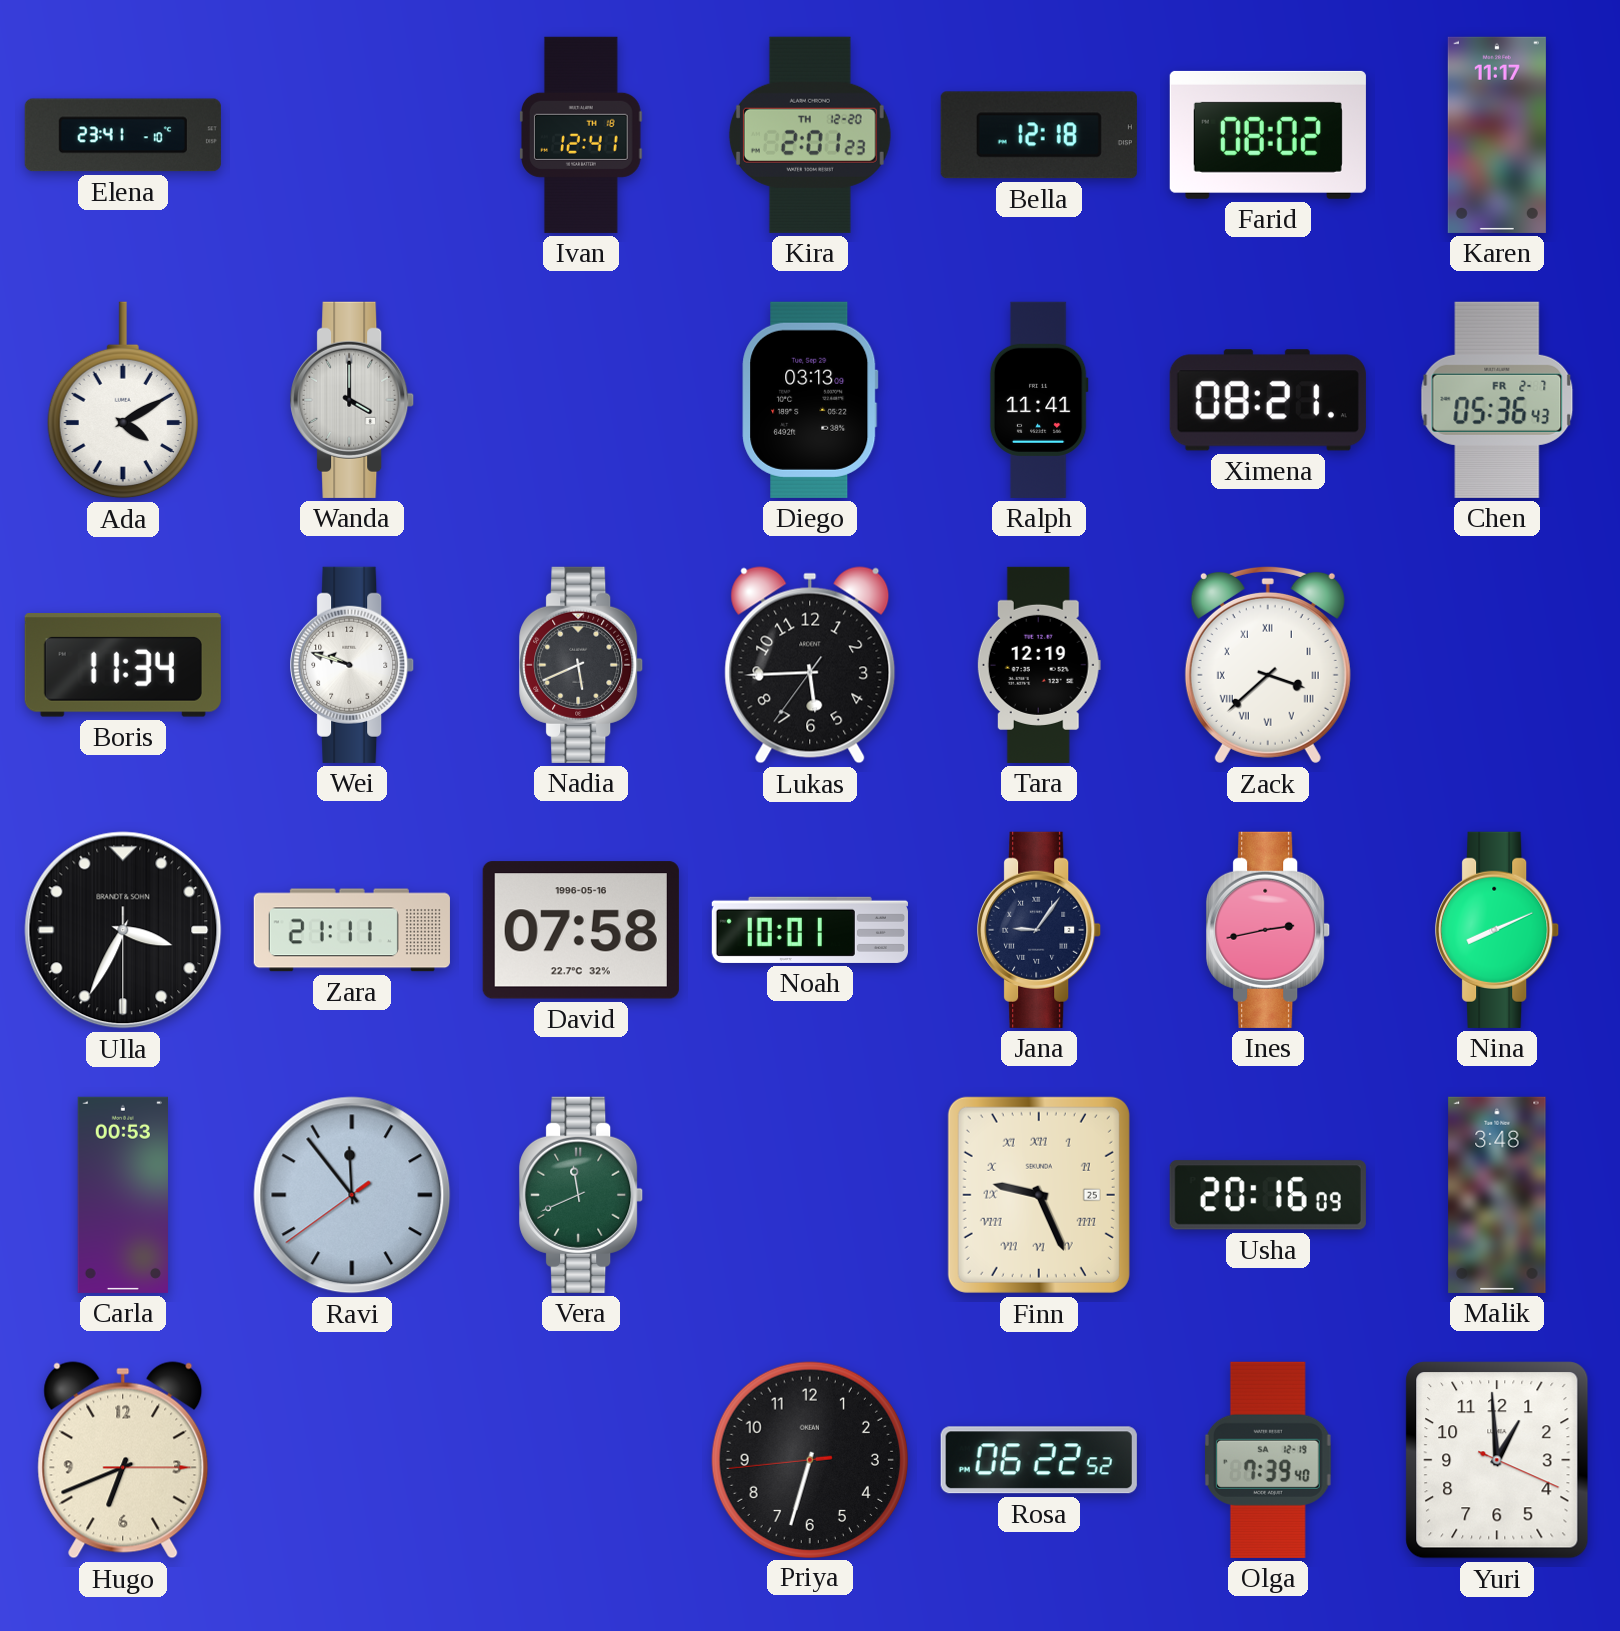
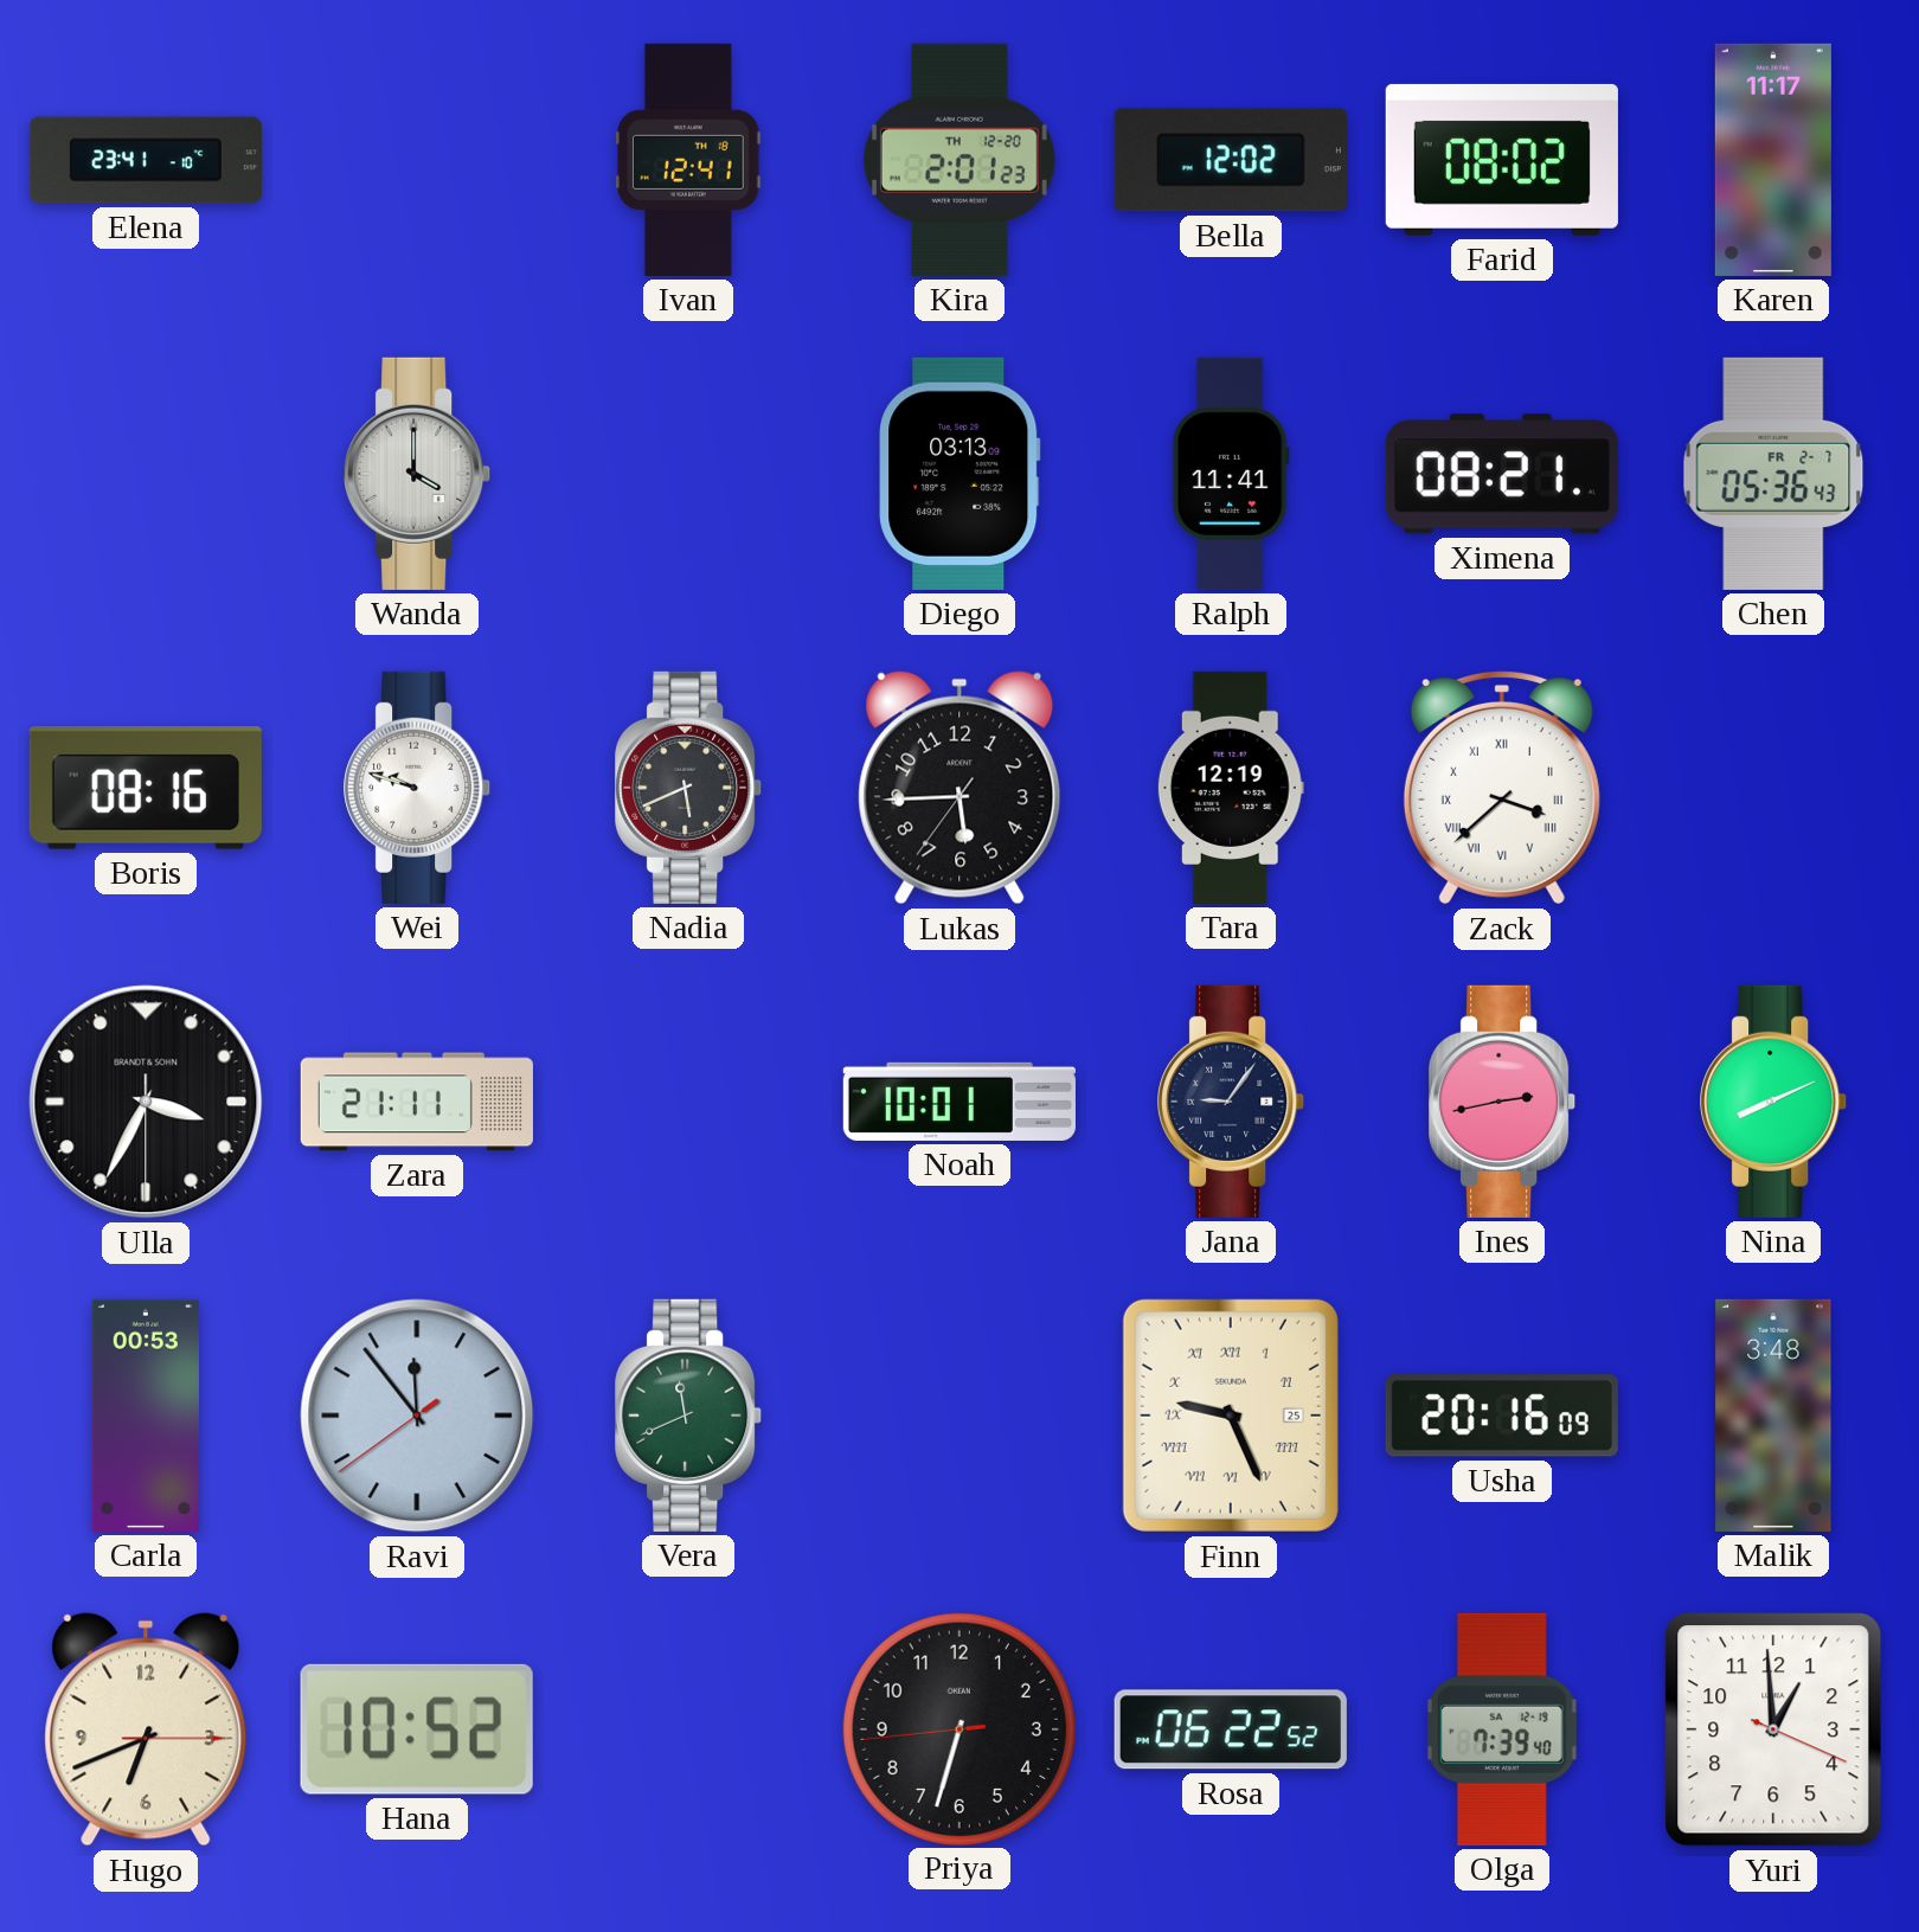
Bella: 12:18 -> 12:02 (1231, 160)
Ada: 4:10 -> none (123, 400)
Boris: 11:34 -> 08:16 (146, 789)
David: 07:58 -> none (581, 930)
Hana: none -> 10:52 (417, 1729)
